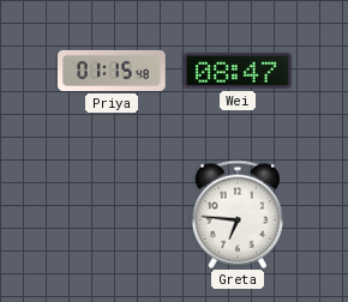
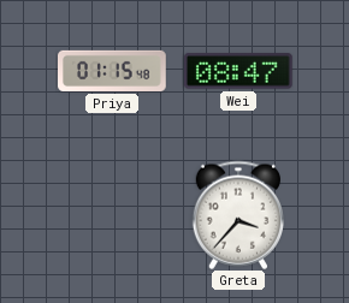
Greta: 6:46 -> 3:37 (237, 215)
